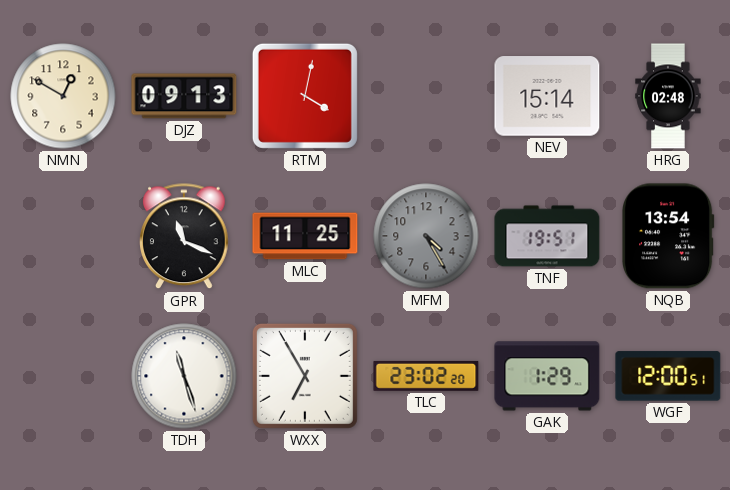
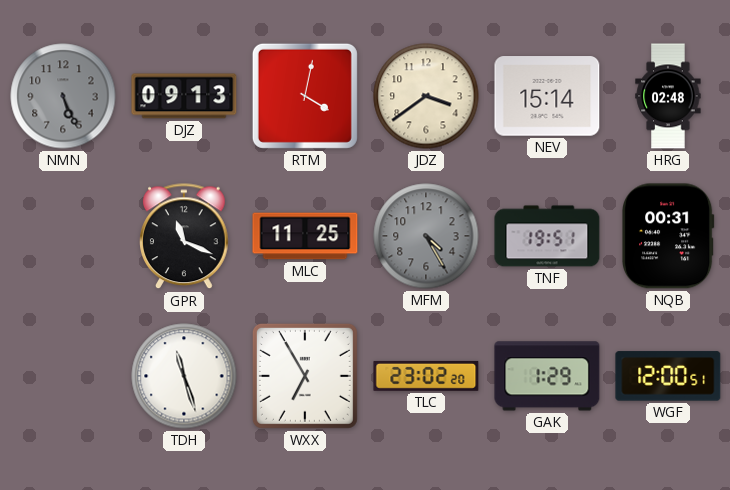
NMN: 12:50 -> 5:26 (63, 96)
NMN dial: cream -> grey (63, 96)
JDZ: none -> 3:39 (426, 96)
NQB: 13:54 -> 00:31 (669, 236)
